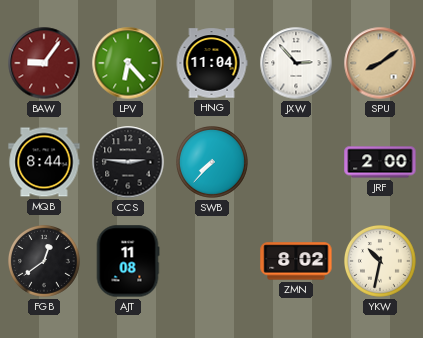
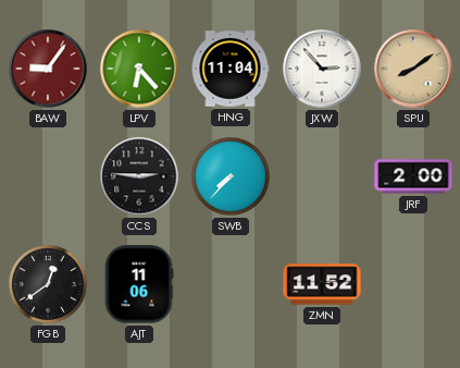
MQB: 8:44 -> none (44, 162)
AJT: 11:08 -> 11:06 (139, 284)
ZMN: 8:02 -> 11:52 (322, 284)
YKW: 10:32 -> none (381, 262)
